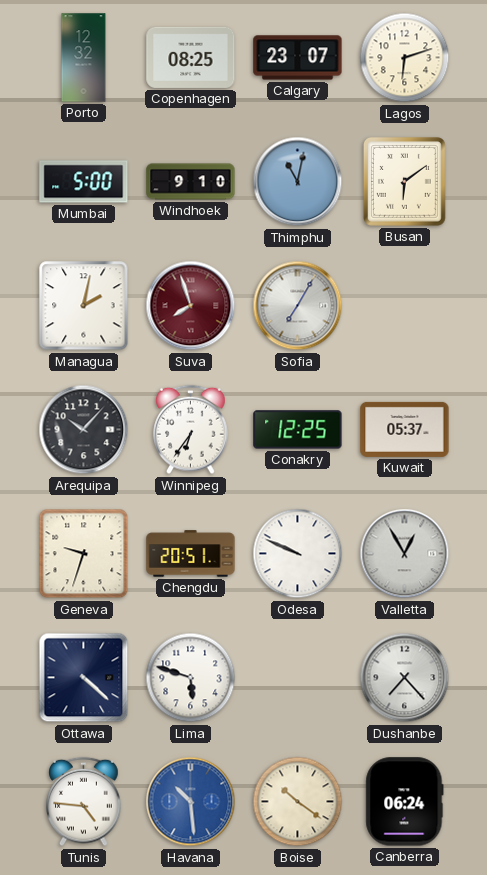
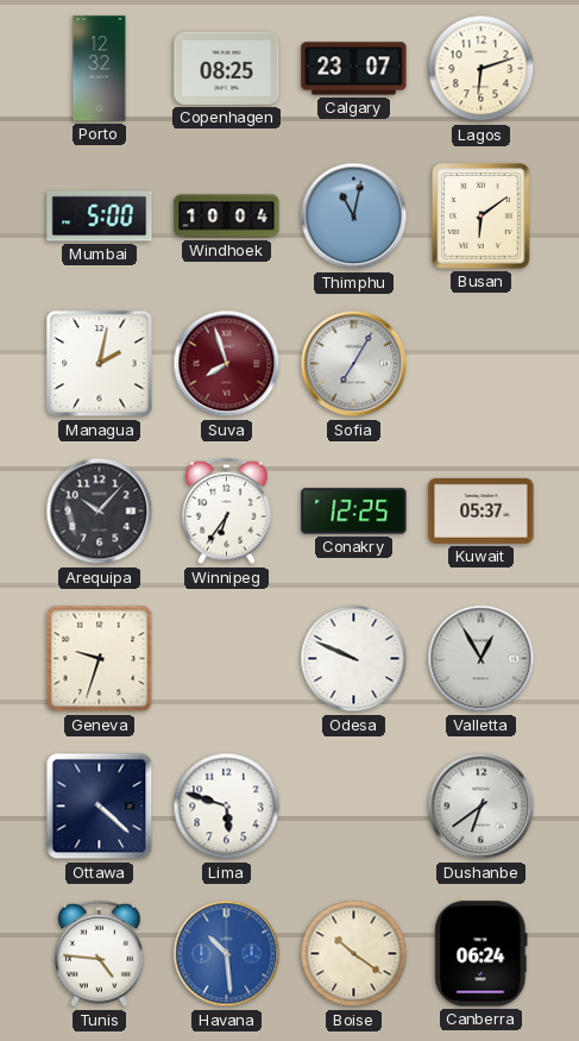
Windhoek: 9:10 -> 10:04 (227, 217)
Chengdu: 20:51 -> none (191, 554)
Dushanbe: 7:23 -> 6:39 (482, 807)
